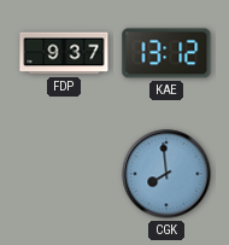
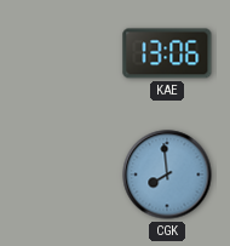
FDP: 9:37 -> none (64, 53)
KAE: 13:12 -> 13:06 (167, 53)
